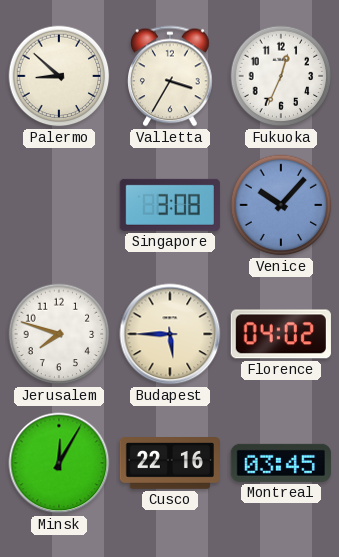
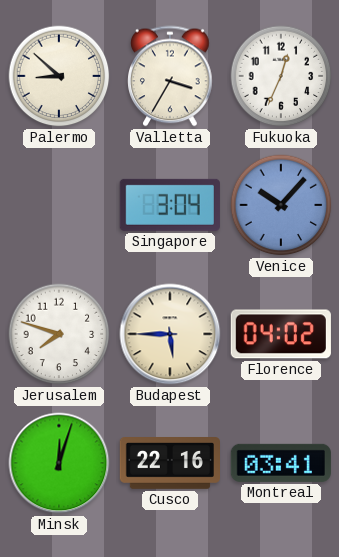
Singapore: 3:08 -> 3:04 (170, 205)
Minsk: 12:05 -> 12:03 (59, 463)
Montreal: 03:45 -> 03:41 (281, 463)
